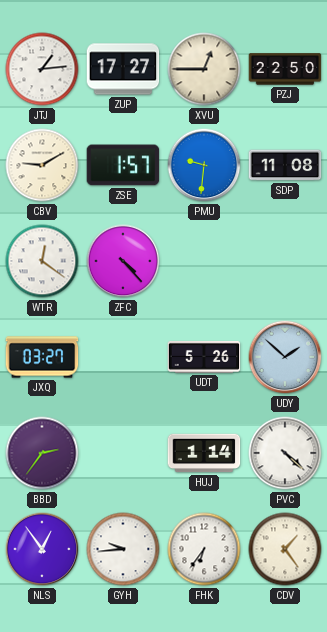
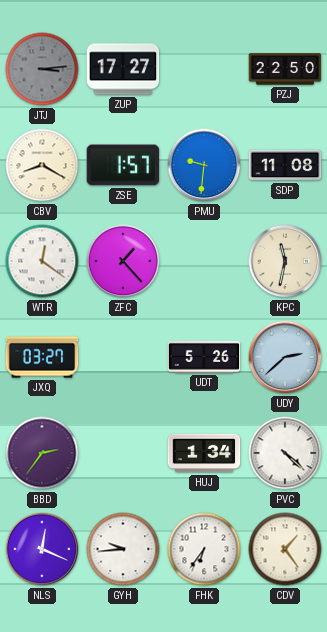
JTJ: 1:14 -> 3:14 (42, 69)
JTJ dial: white -> grey (42, 69)
XVU: 12:45 -> none (204, 69)
CBV: 9:10 -> 8:20 (42, 165)
ZFC: 4:23 -> 1:23 (123, 261)
KPC: none -> 11:32 (285, 261)
UDY: 1:52 -> 2:38 (285, 357)
HUJ: 1:14 -> 1:34 (204, 453)
NLS: 12:54 -> 12:19 (42, 549)
